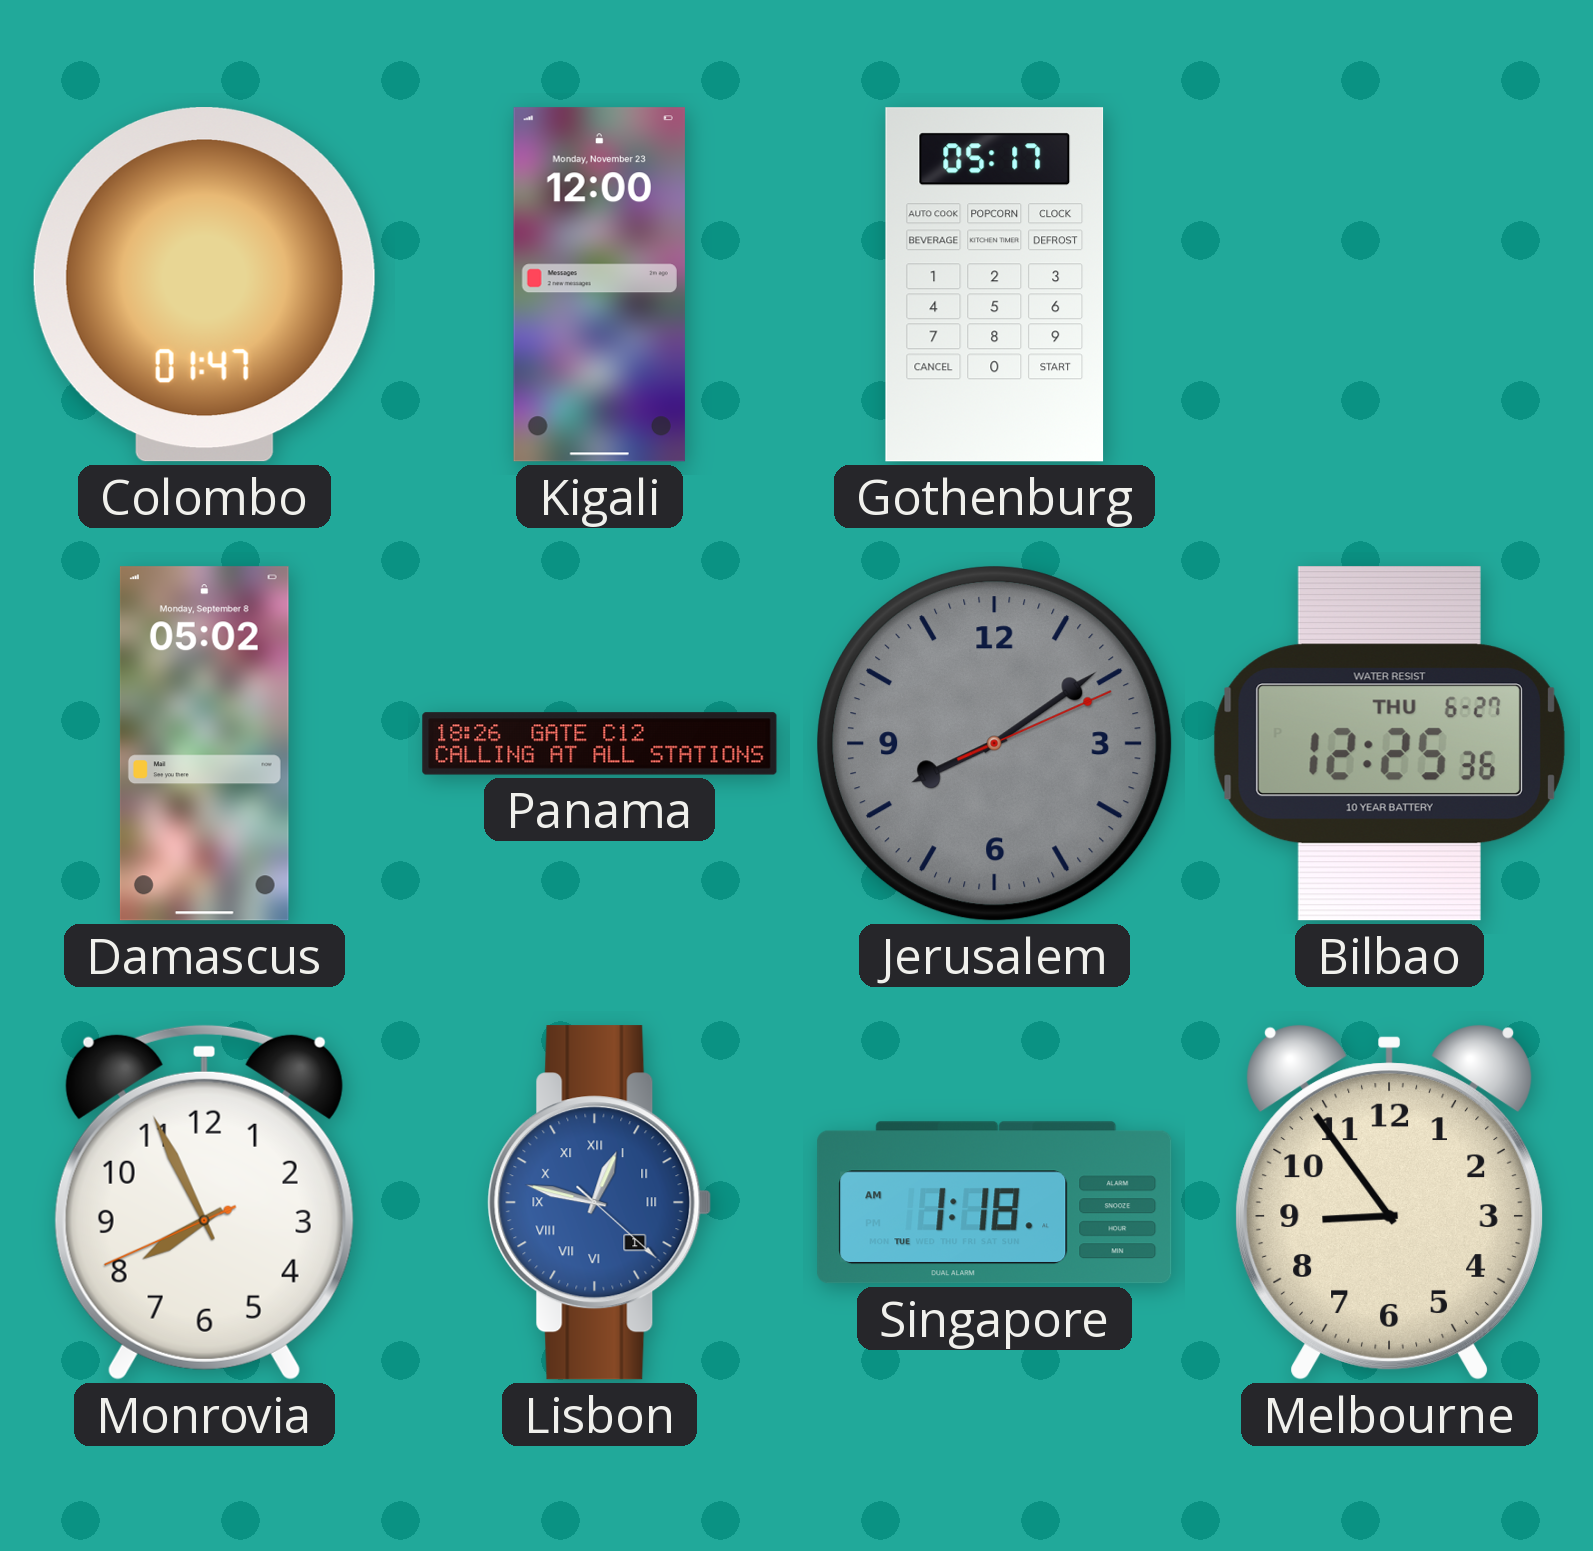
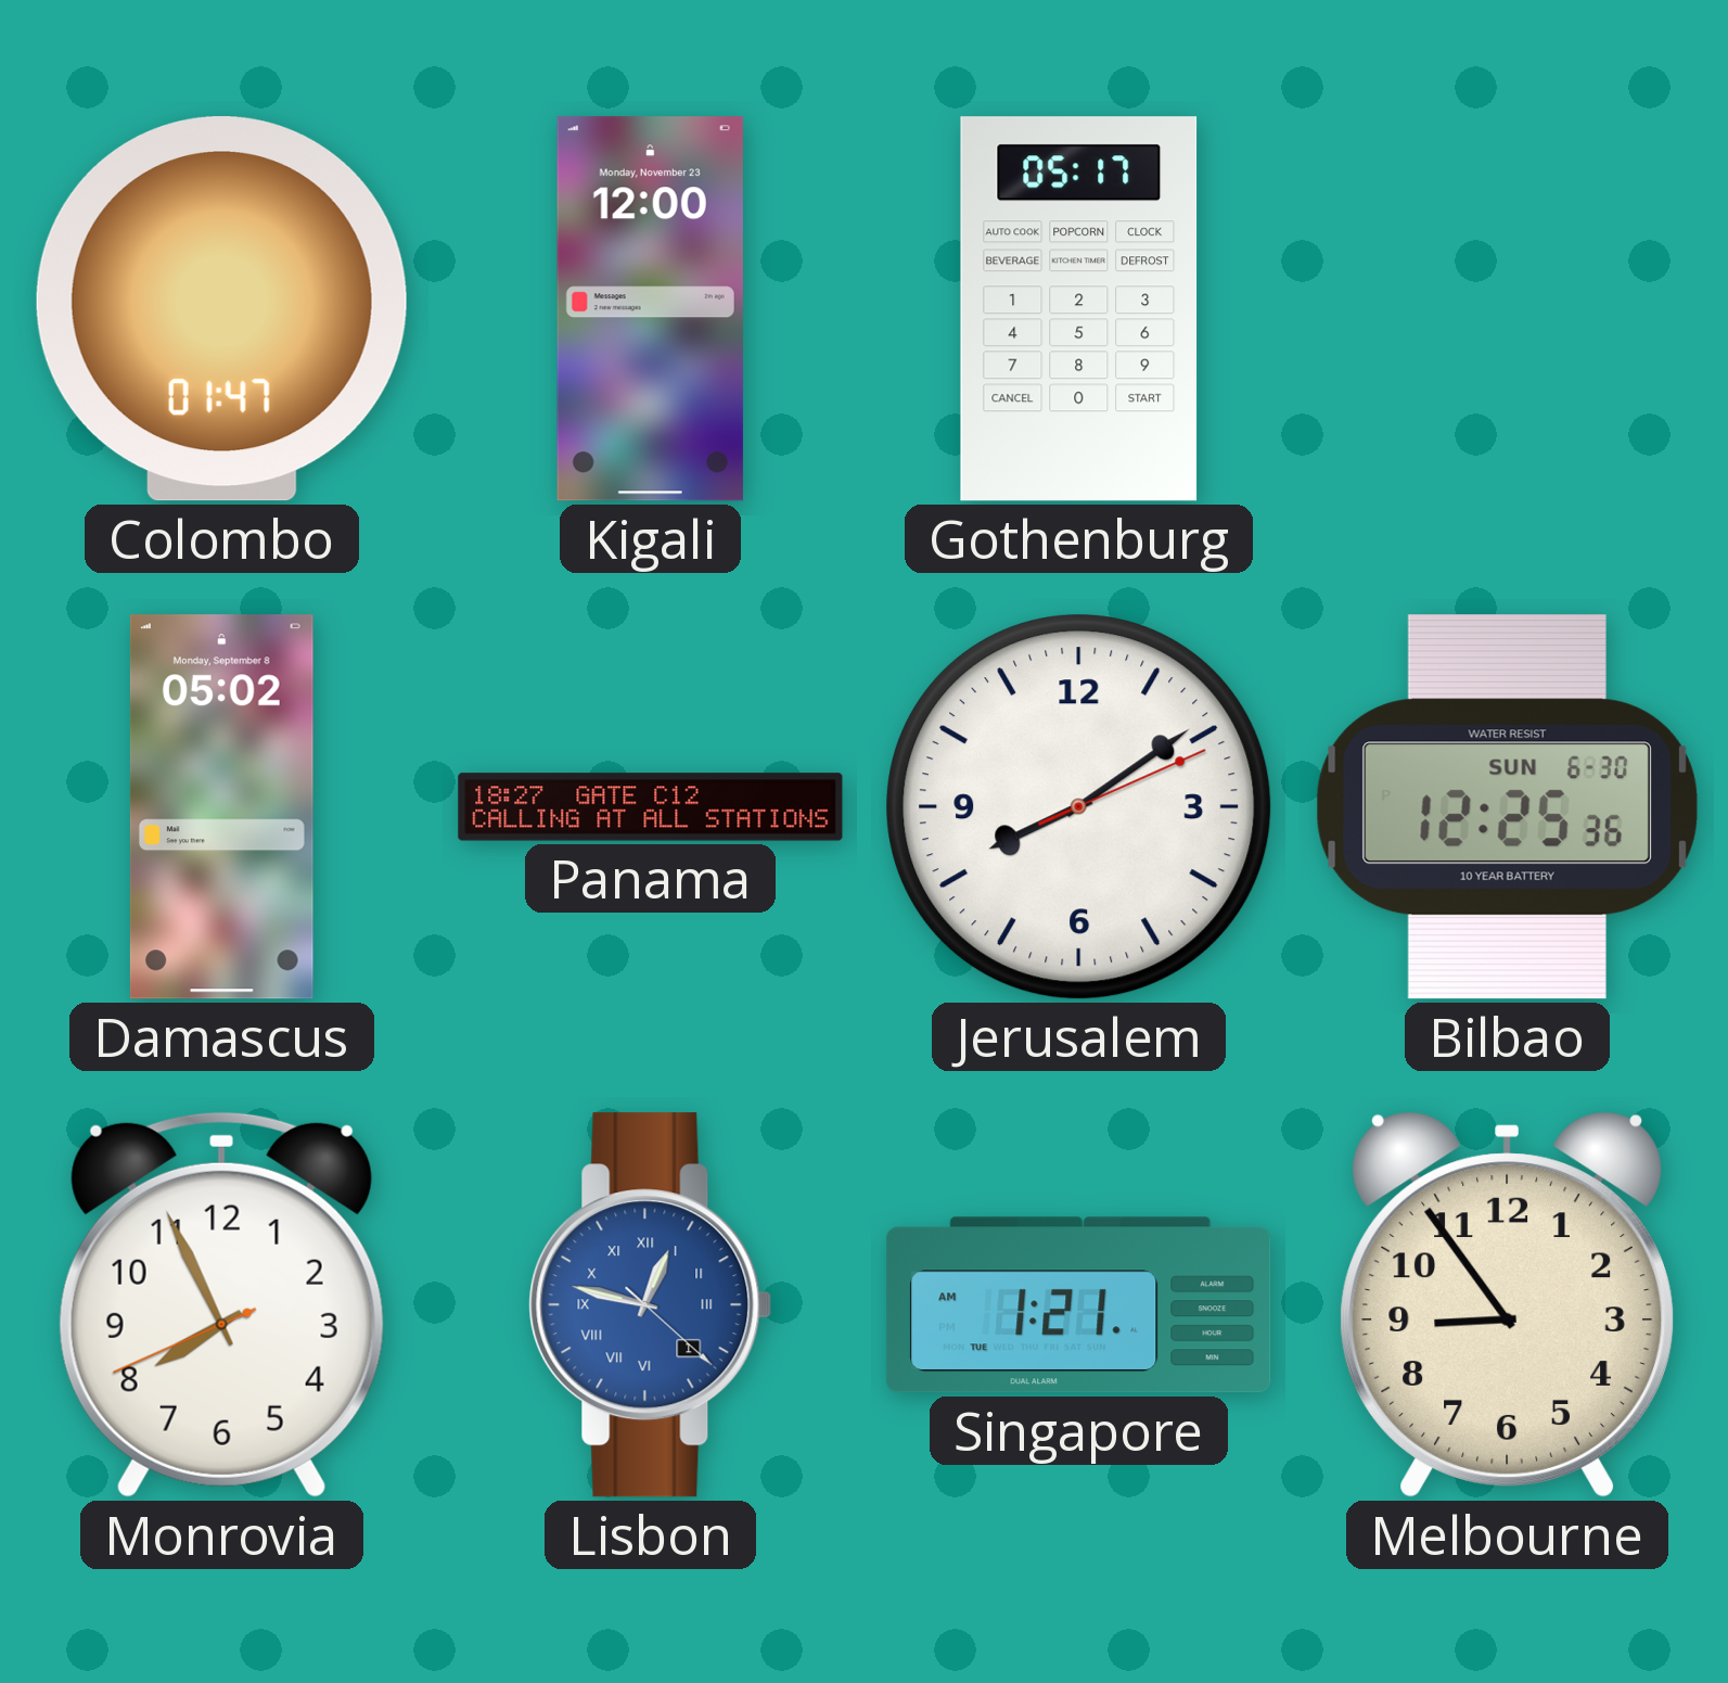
Panama: 18:26 -> 18:27 (651, 807)
Jerusalem dial: grey -> white (1079, 807)
Bilbao date: THU 6-27 -> SUN 6-30 (1507, 807)
Singapore: 1:18 -> 1:21 (1079, 1305)
